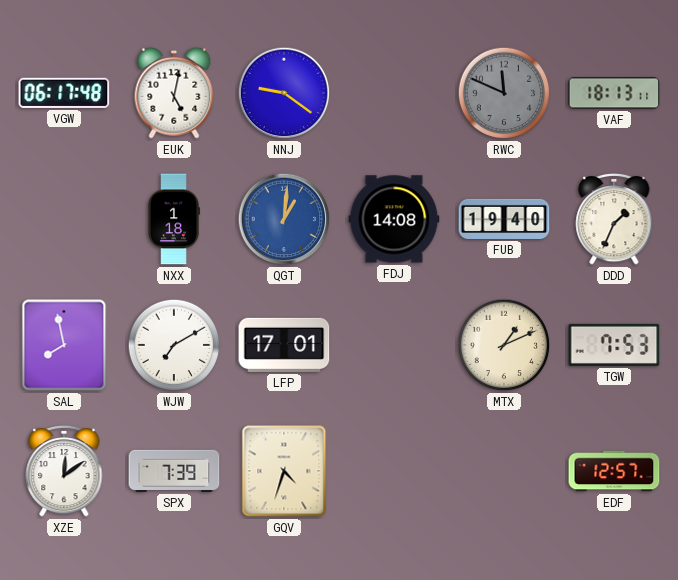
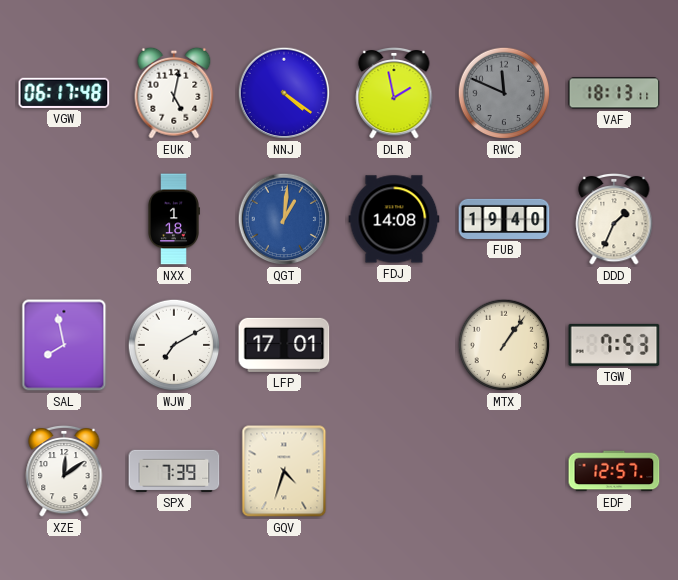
NNJ: 9:21 -> 4:21 (284, 93)
DLR: none -> 1:58 (394, 93)
MTX: 1:11 -> 1:06 (504, 345)
